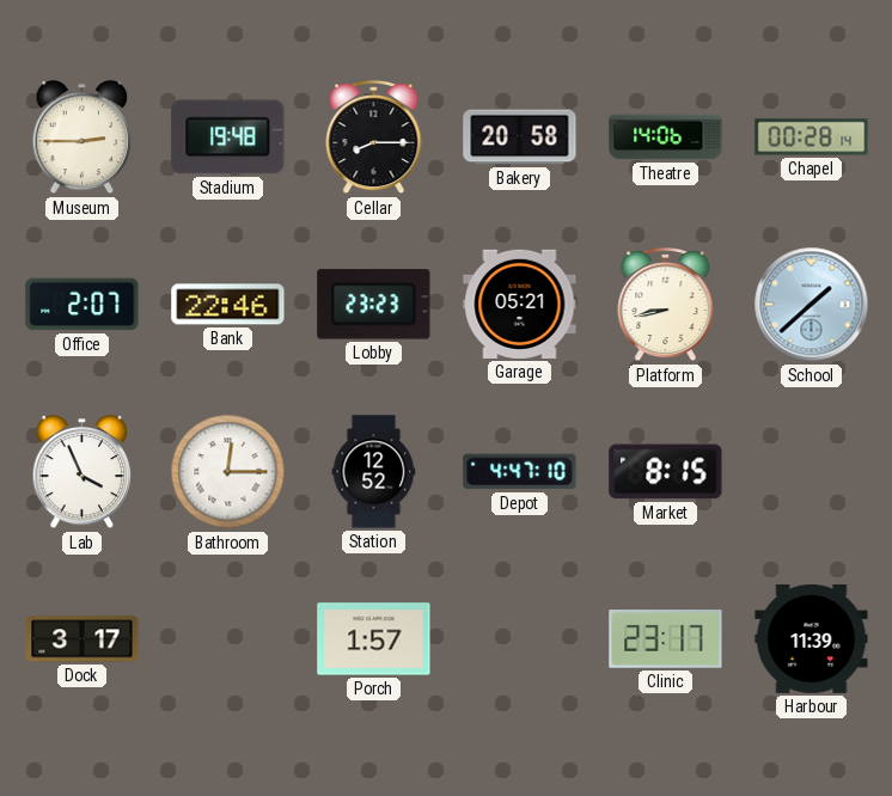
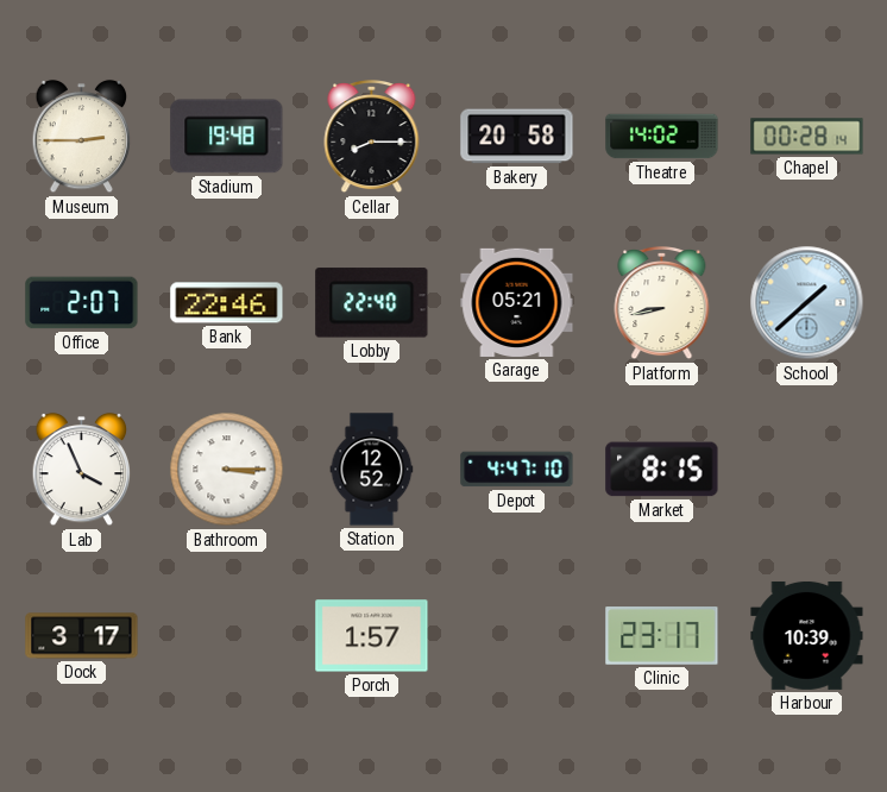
Theatre: 14:06 -> 14:02 (662, 137)
Lobby: 23:23 -> 22:40 (372, 303)
Bathroom: 12:15 -> 3:15 (227, 470)
Harbour: 11:39 -> 10:39 (807, 635)
